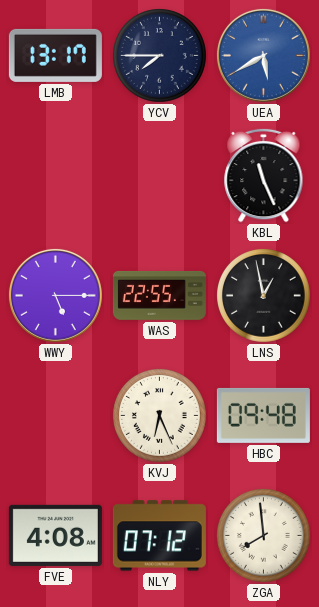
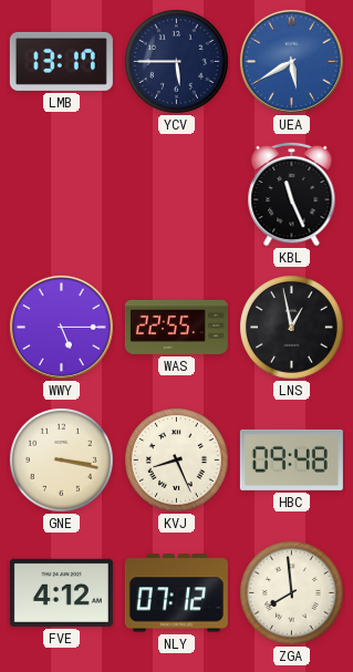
YCV: 7:45 -> 5:45 (177, 62)
GNE: none -> 3:17 (62, 461)
KVJ: 6:26 -> 8:26 (177, 461)
FVE: 4:08 -> 4:12 (61, 592)
